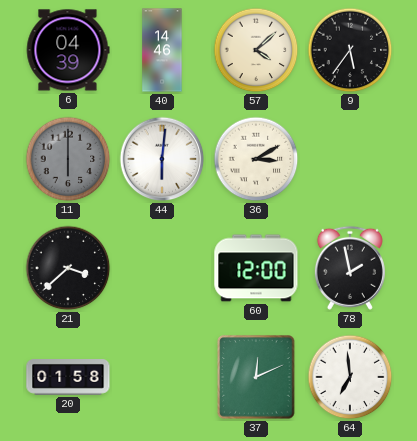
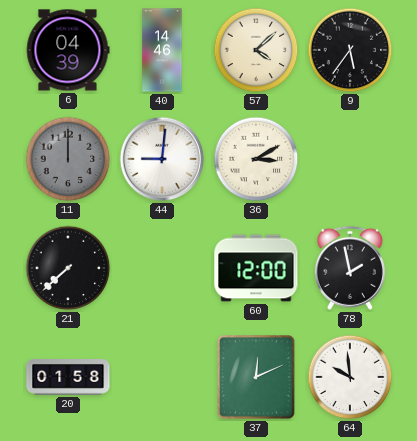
11: 6:00 -> 12:00 (68, 159)
44: 6:01 -> 9:01 (162, 159)
21: 3:38 -> 7:38 (68, 268)
64: 6:59 -> 9:59 (350, 377)
